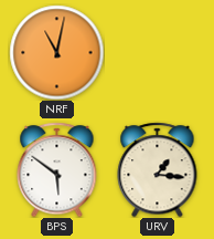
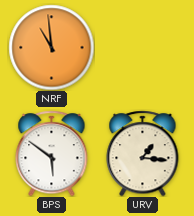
NRF: 11:02 -> 10:59 (51, 47)
